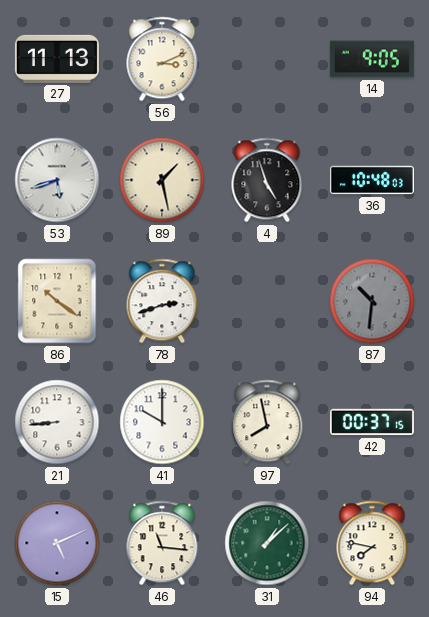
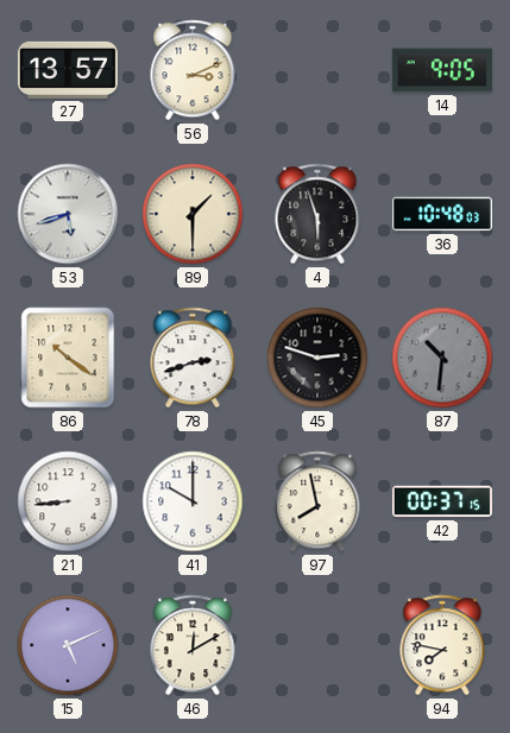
27: 11:13 -> 13:57 (68, 70)
89: 1:28 -> 1:30 (193, 214)
4: 4:57 -> 5:57 (317, 214)
45: none -> 2:48 (317, 358)
46: 11:16 -> 12:10 (193, 645)
31: 1:08 -> none (267, 543)
